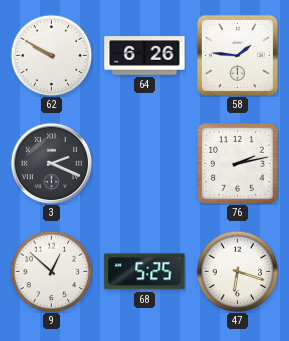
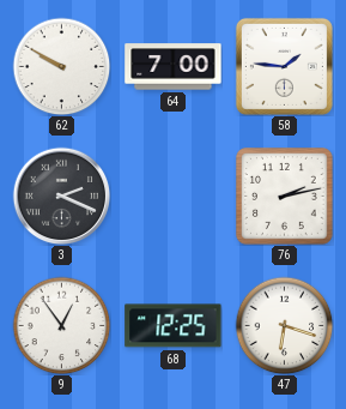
64: 6:26 -> 7:00 (174, 67)
9: 12:52 -> 12:54 (61, 325)
68: 5:25 -> 12:25 (174, 326)
